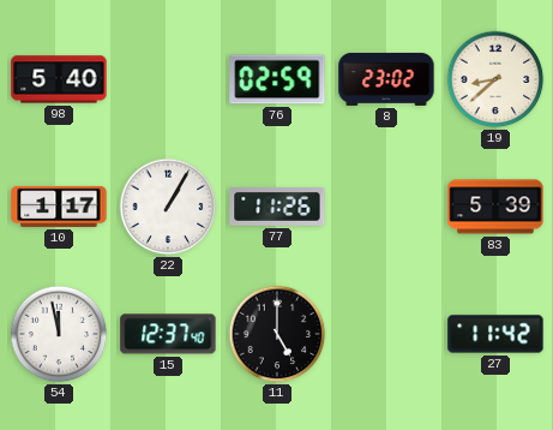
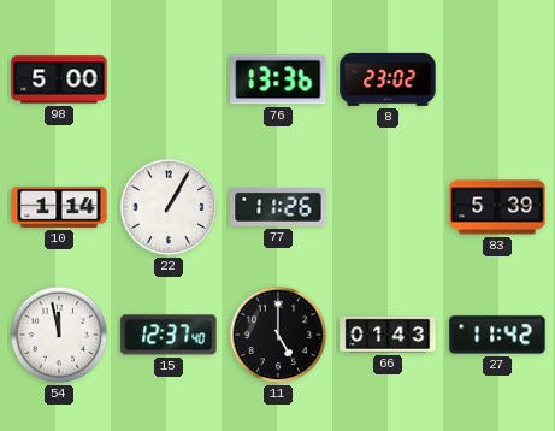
98: 5:40 -> 5:00 (59, 79)
76: 02:59 -> 13:36 (278, 79)
19: 8:38 -> none (495, 79)
10: 1:17 -> 1:14 (59, 207)
66: none -> 01:43 (388, 335)
